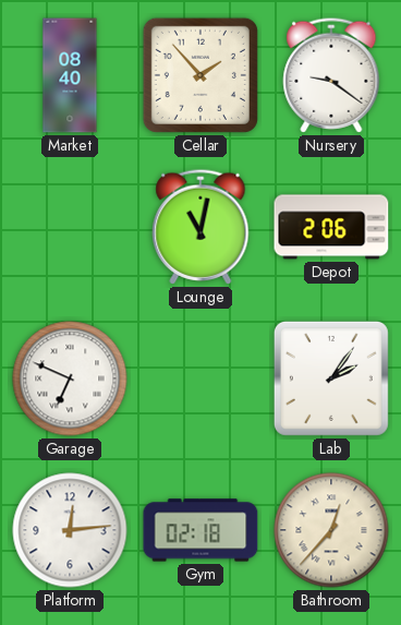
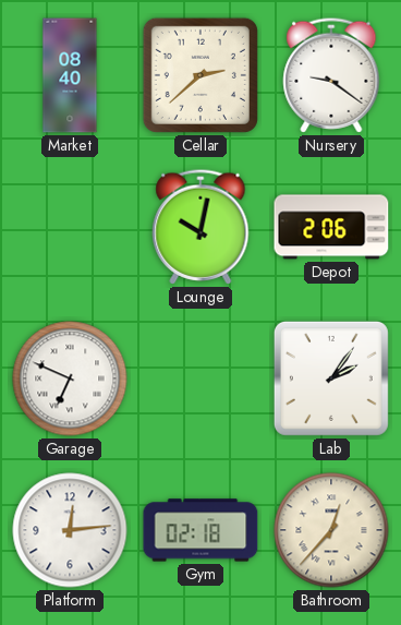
Cellar: 1:53 -> 2:38 (200, 75)
Lounge: 11:02 -> 10:02 (200, 227)
